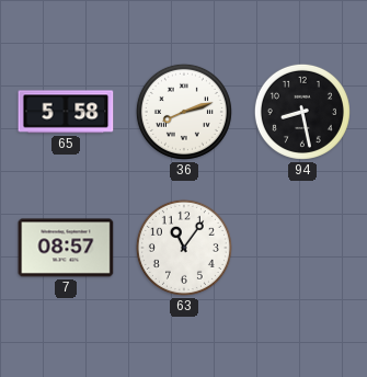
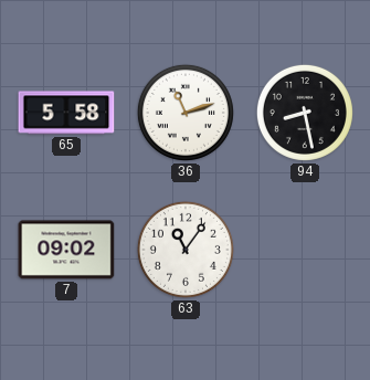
36: 8:12 -> 11:12 (186, 113)
7: 08:57 -> 09:02 (66, 250)
